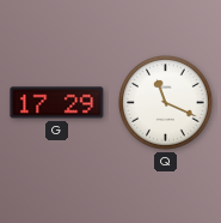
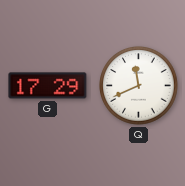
Q: 11:19 -> 11:41 (139, 86)
